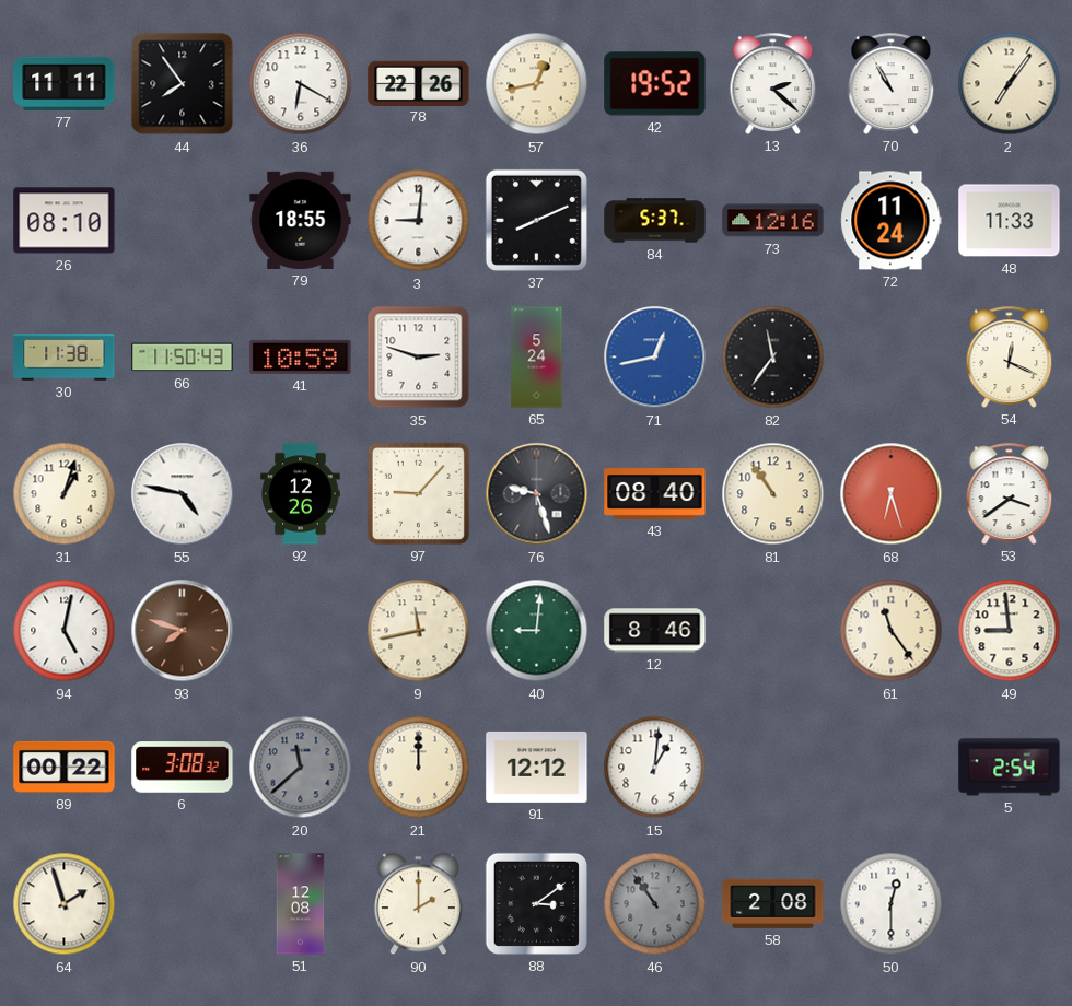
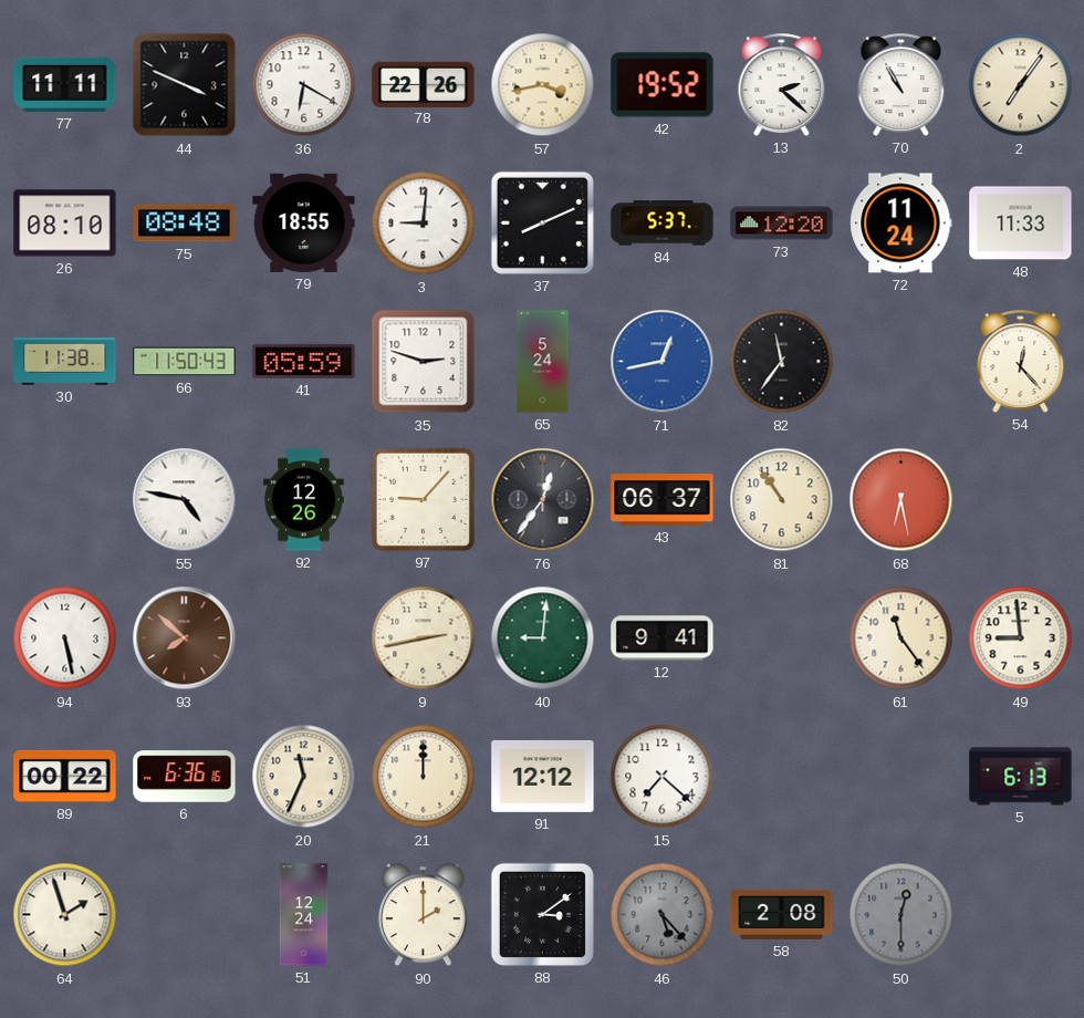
44: 7:54 -> 3:49 (185, 85)
57: 12:43 -> 3:43 (543, 85)
75: none -> 08:48 (185, 224)
73: 12:16 -> 12:20 (782, 224)
41: 10:59 -> 05:59 (304, 361)
54: 12:19 -> 12:23 (1021, 361)
31: 1:03 -> none (65, 494)
76: 9:27 -> 12:36 (543, 500)
43: 08:40 -> 06:37 (663, 500)
68: 6:27 -> 6:28 (901, 500)
53: 3:39 -> none (1010, 493)
94: 5:02 -> 5:28 (65, 638)
93: 7:48 -> 7:52 (185, 638)
9: 11:43 -> 2:43 (424, 638)
12: 8:46 -> 9:41 (663, 638)
6: 3:08 -> 6:36 (185, 777)
20: 11:38 -> 11:34 (304, 777)
20 dial: grey -> cream (304, 777)
15: 1:01 -> 7:22 (663, 777)
5: 2:54 -> 6:13 (1021, 777)
51: 12:08 -> 12:24 (304, 915)
46: 10:54 -> 5:23 (663, 915)
50 dial: white -> grey (901, 915)
